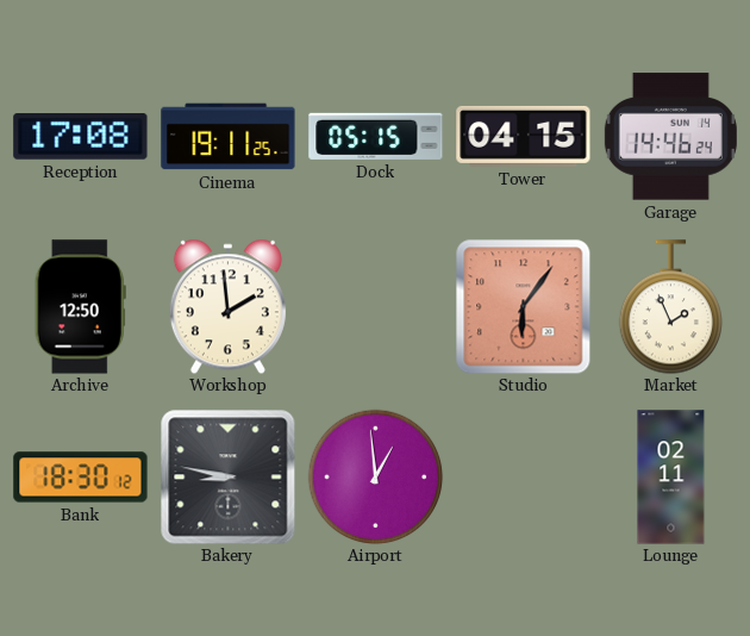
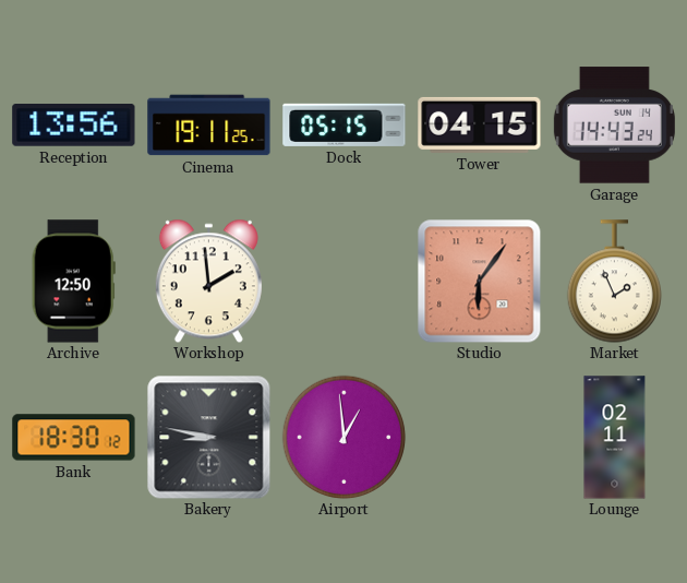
Reception: 17:08 -> 13:56 (74, 126)
Garage: 14:46 -> 14:43 (614, 126)
